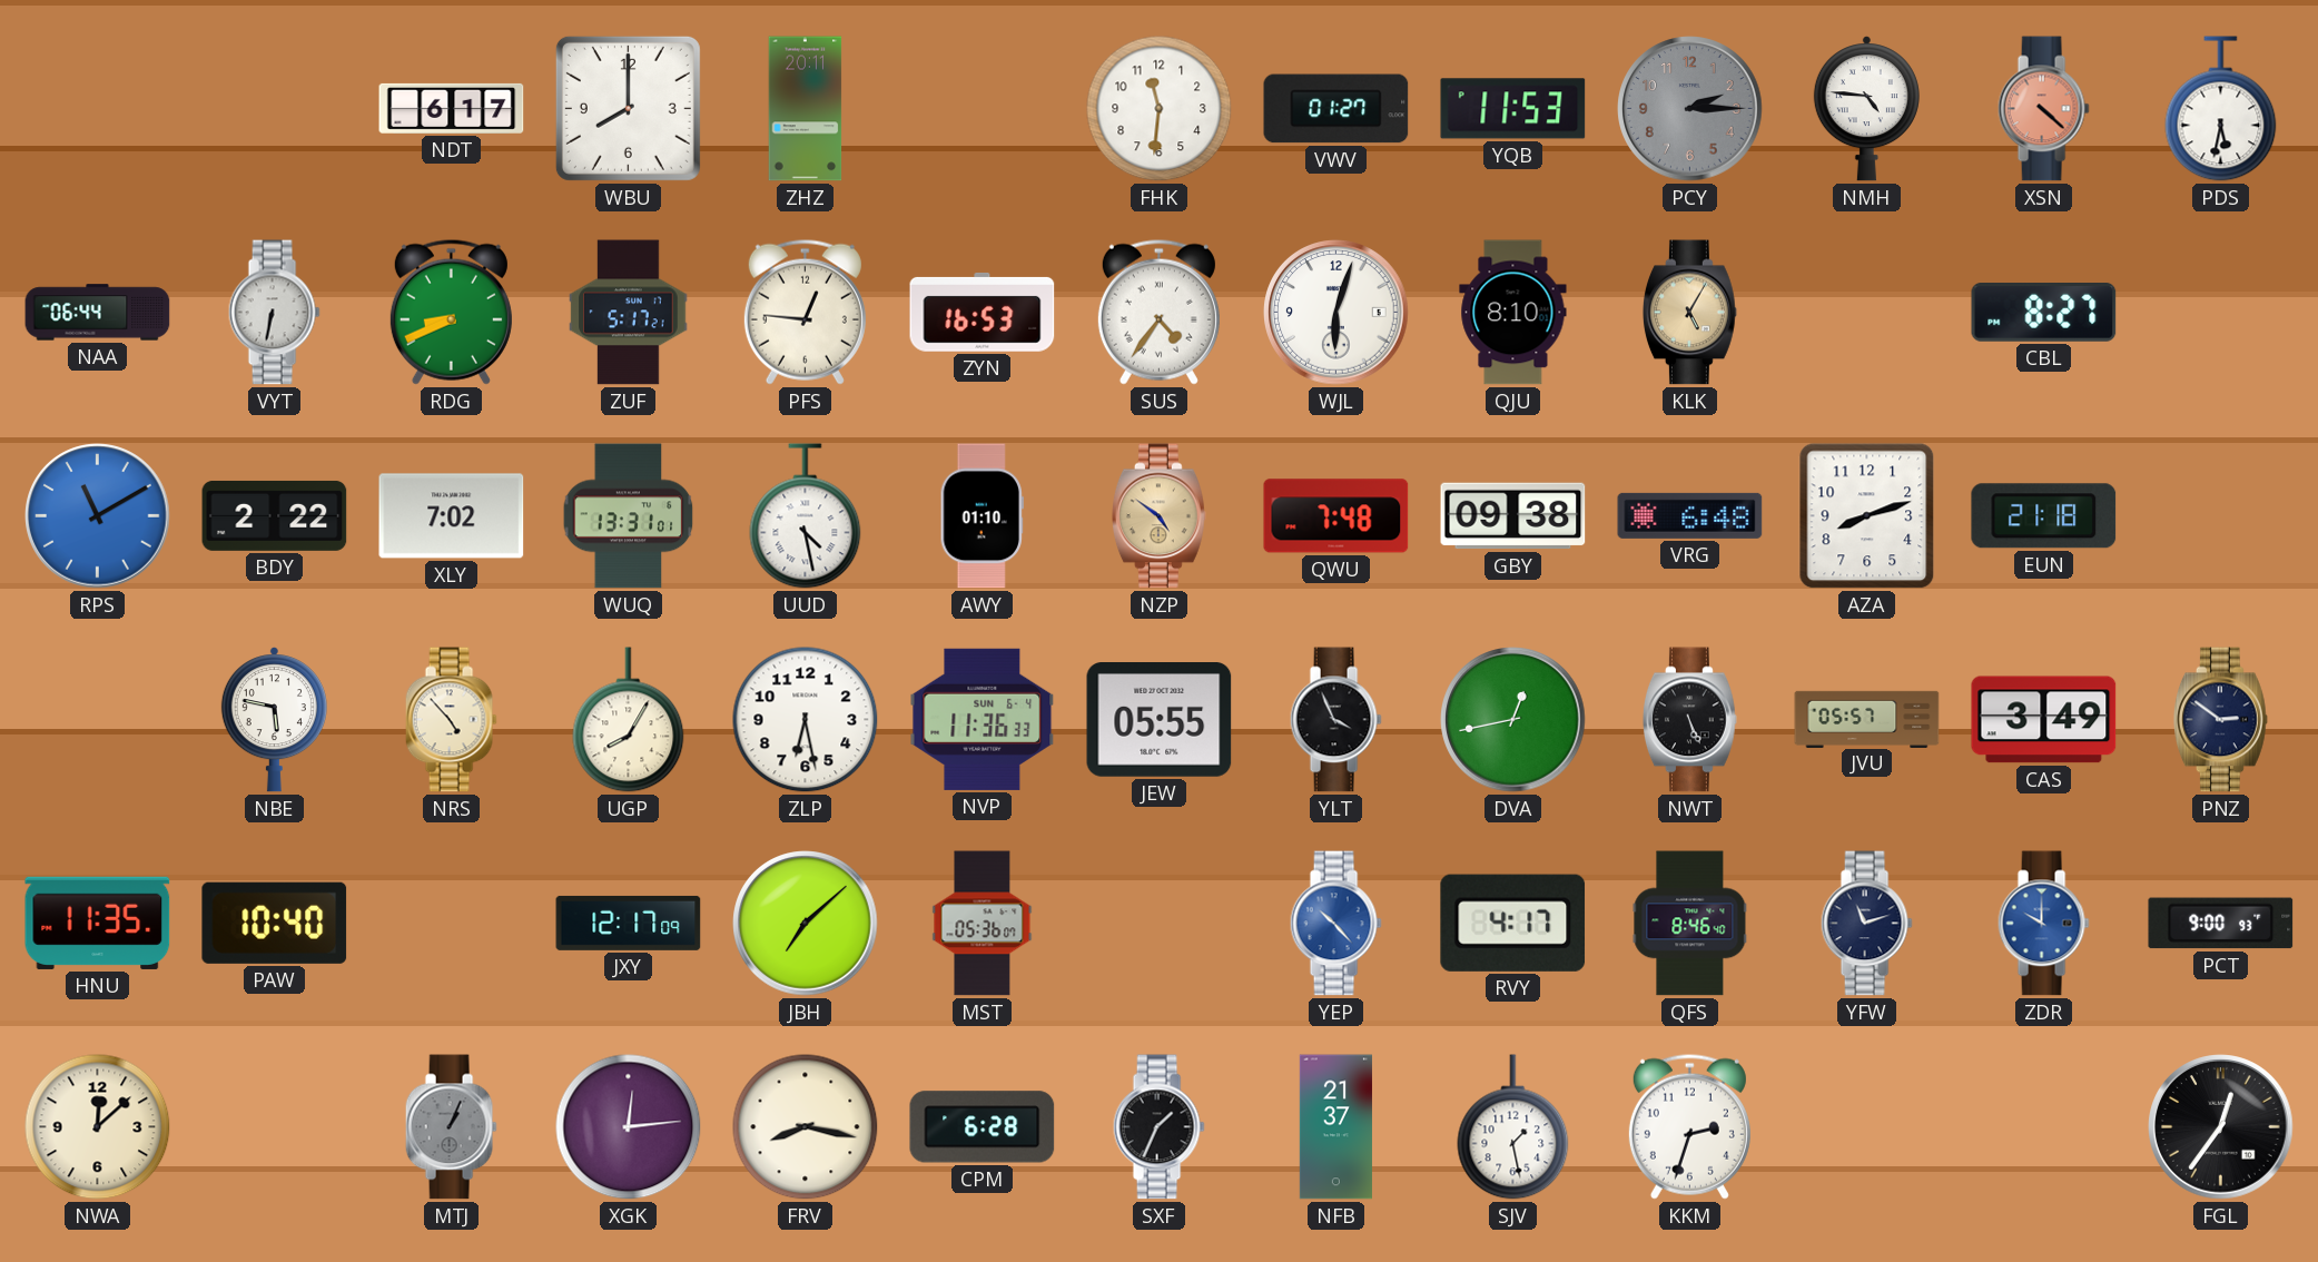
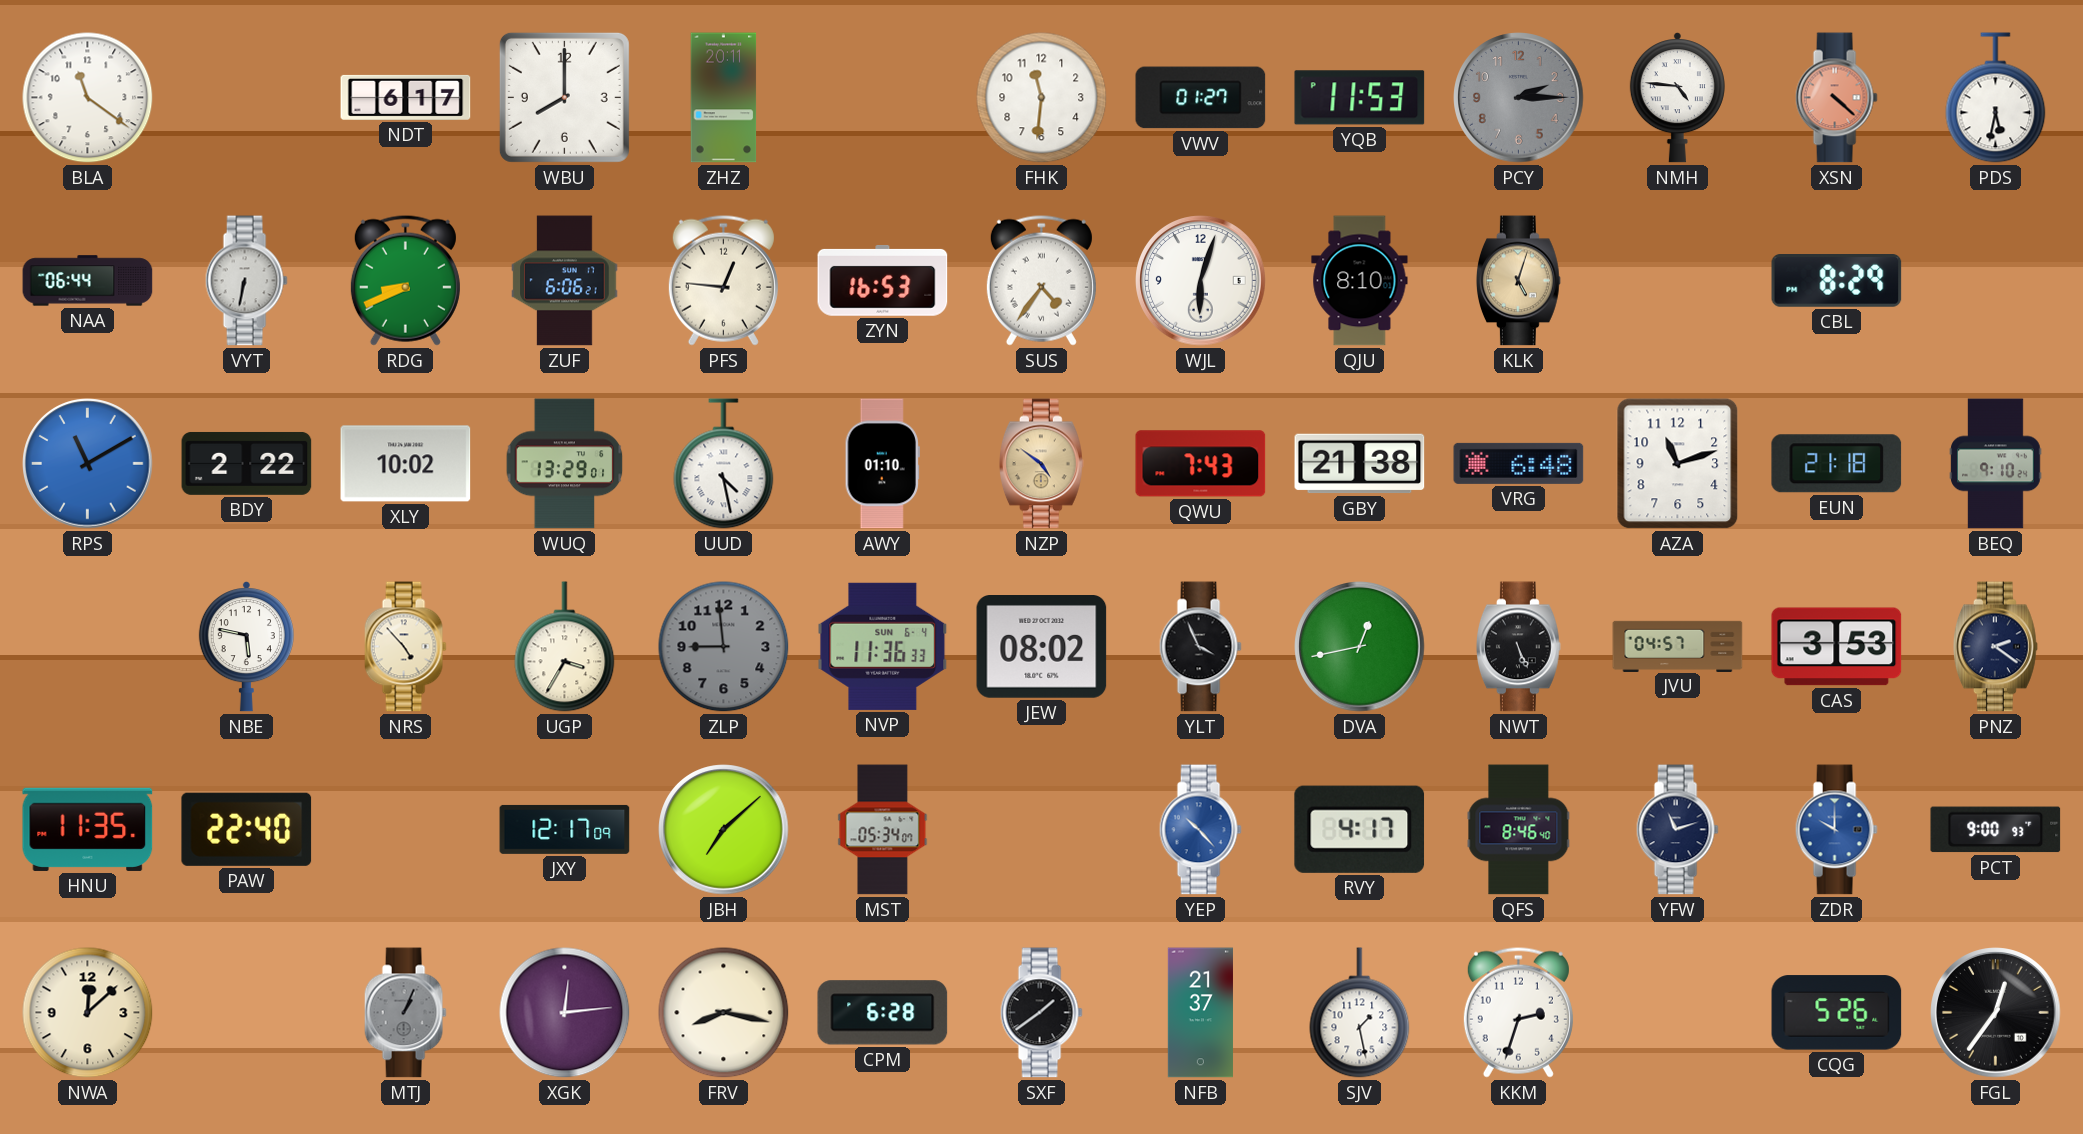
BLA: none -> 11:21 (88, 98)
ZUF: 5:17 -> 6:06 (565, 281)
KLK: 5:05 -> 5:03 (1519, 281)
CBL: 8:27 -> 8:29 (1837, 281)
XLY: 7:02 -> 10:02 (406, 464)
WUQ: 13:31 -> 13:29 (565, 464)
QWU: 7:48 -> 7:43 (1201, 464)
GBY: 09:38 -> 21:38 (1360, 464)
AZA: 8:12 -> 11:12 (1678, 464)
BEQ: none -> 9:10 (1996, 464)
UGP: 8:05 -> 3:35 (565, 647)
ZLP: 6:28 -> 8:59 (724, 647)
ZLP dial: white -> grey (724, 647)
JEW: 05:55 -> 08:02 (1042, 647)
JVU: 05:57 -> 04:57 (1678, 646)
CAS: 3:49 -> 3:53 (1837, 647)
PNZ: 2:51 -> 2:21 (1996, 647)
PAW: 10:40 -> 22:40 (247, 829)
MST: 05:36 -> 05:34 (883, 830)
SXF: 1:34 -> 1:39 (1041, 1013)
CQG: none -> 5:26 (1837, 1013)
